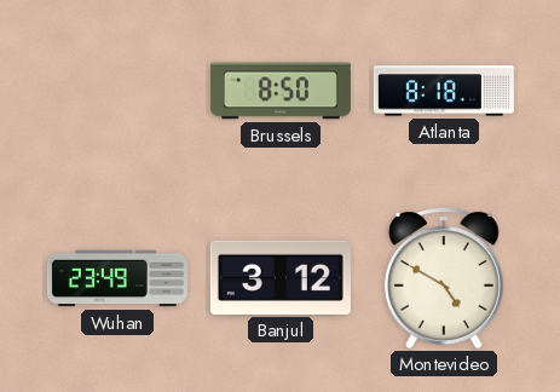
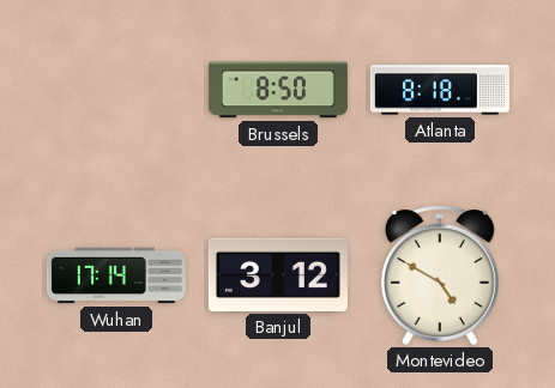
Wuhan: 23:49 -> 17:14 (116, 275)
